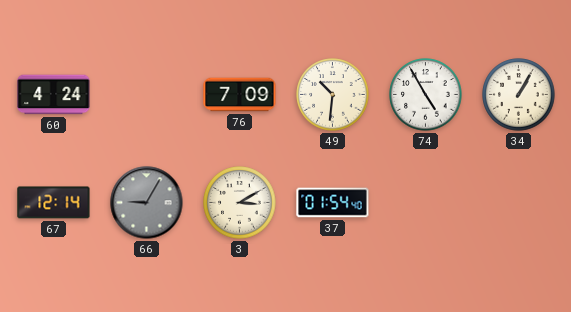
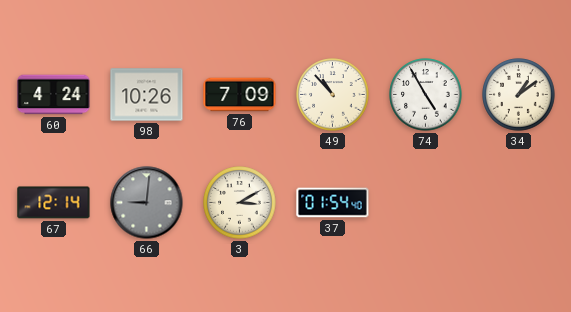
98: none -> 10:26 (147, 95)
49: 10:31 -> 10:53 (333, 95)
34: 1:05 -> 1:09 (519, 95)
66: 9:05 -> 9:01 (147, 203)
